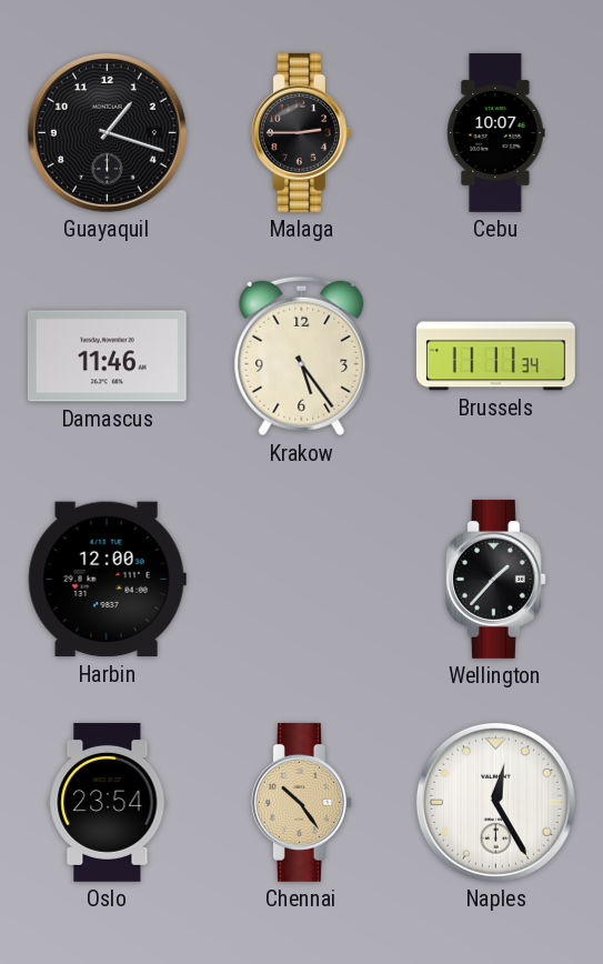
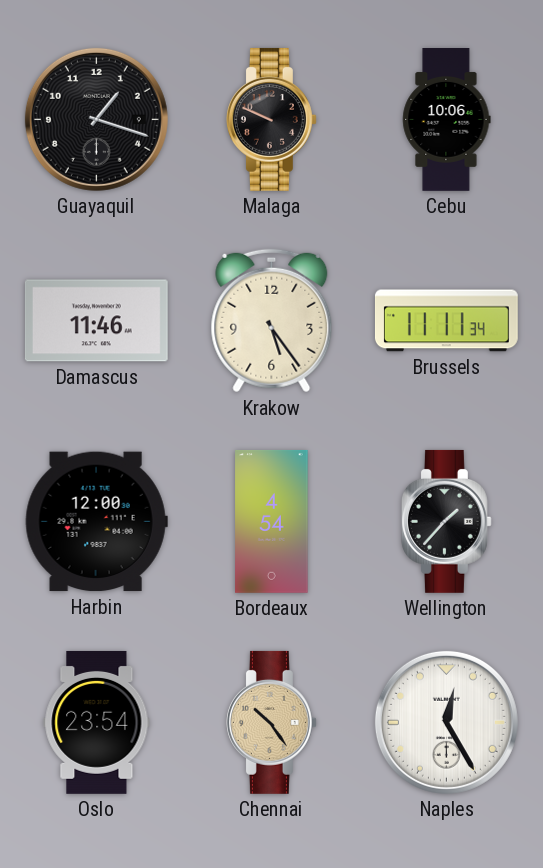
Malaga: 2:45 -> 9:49 (271, 119)
Cebu: 10:07 -> 10:06 (447, 120)
Bordeaux: none -> 4:54 (272, 521)
